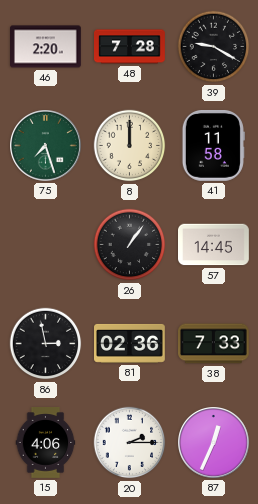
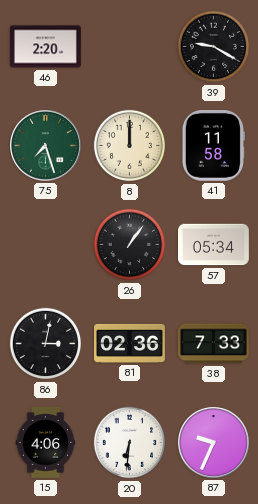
48: 7:28 -> none (130, 47)
57: 14:45 -> 05:34 (214, 245)
86: 2:58 -> 3:02 (46, 344)
20: 2:15 -> 6:31 (130, 443)
87: 12:34 -> 9:34 (214, 443)
